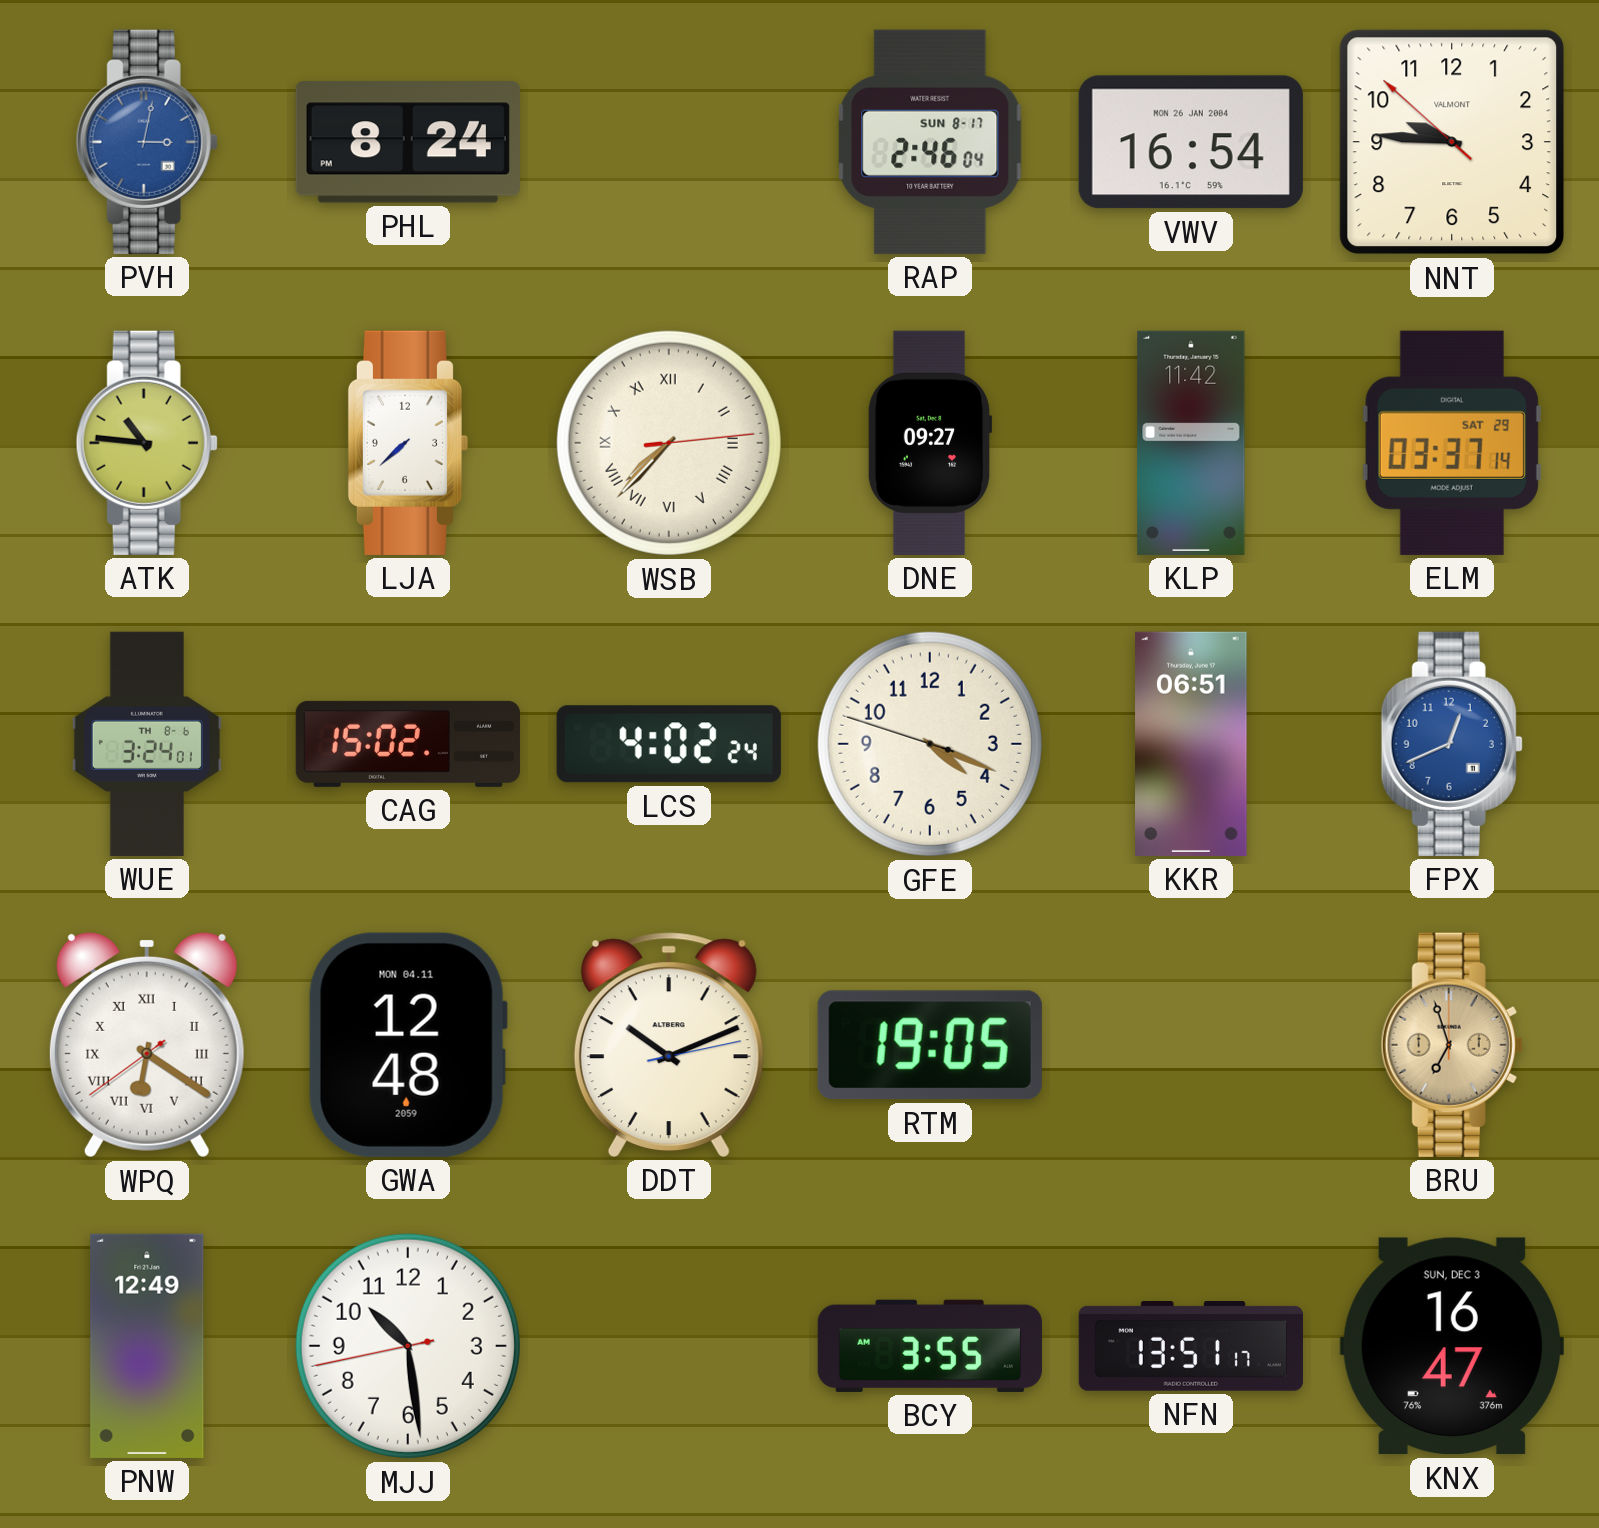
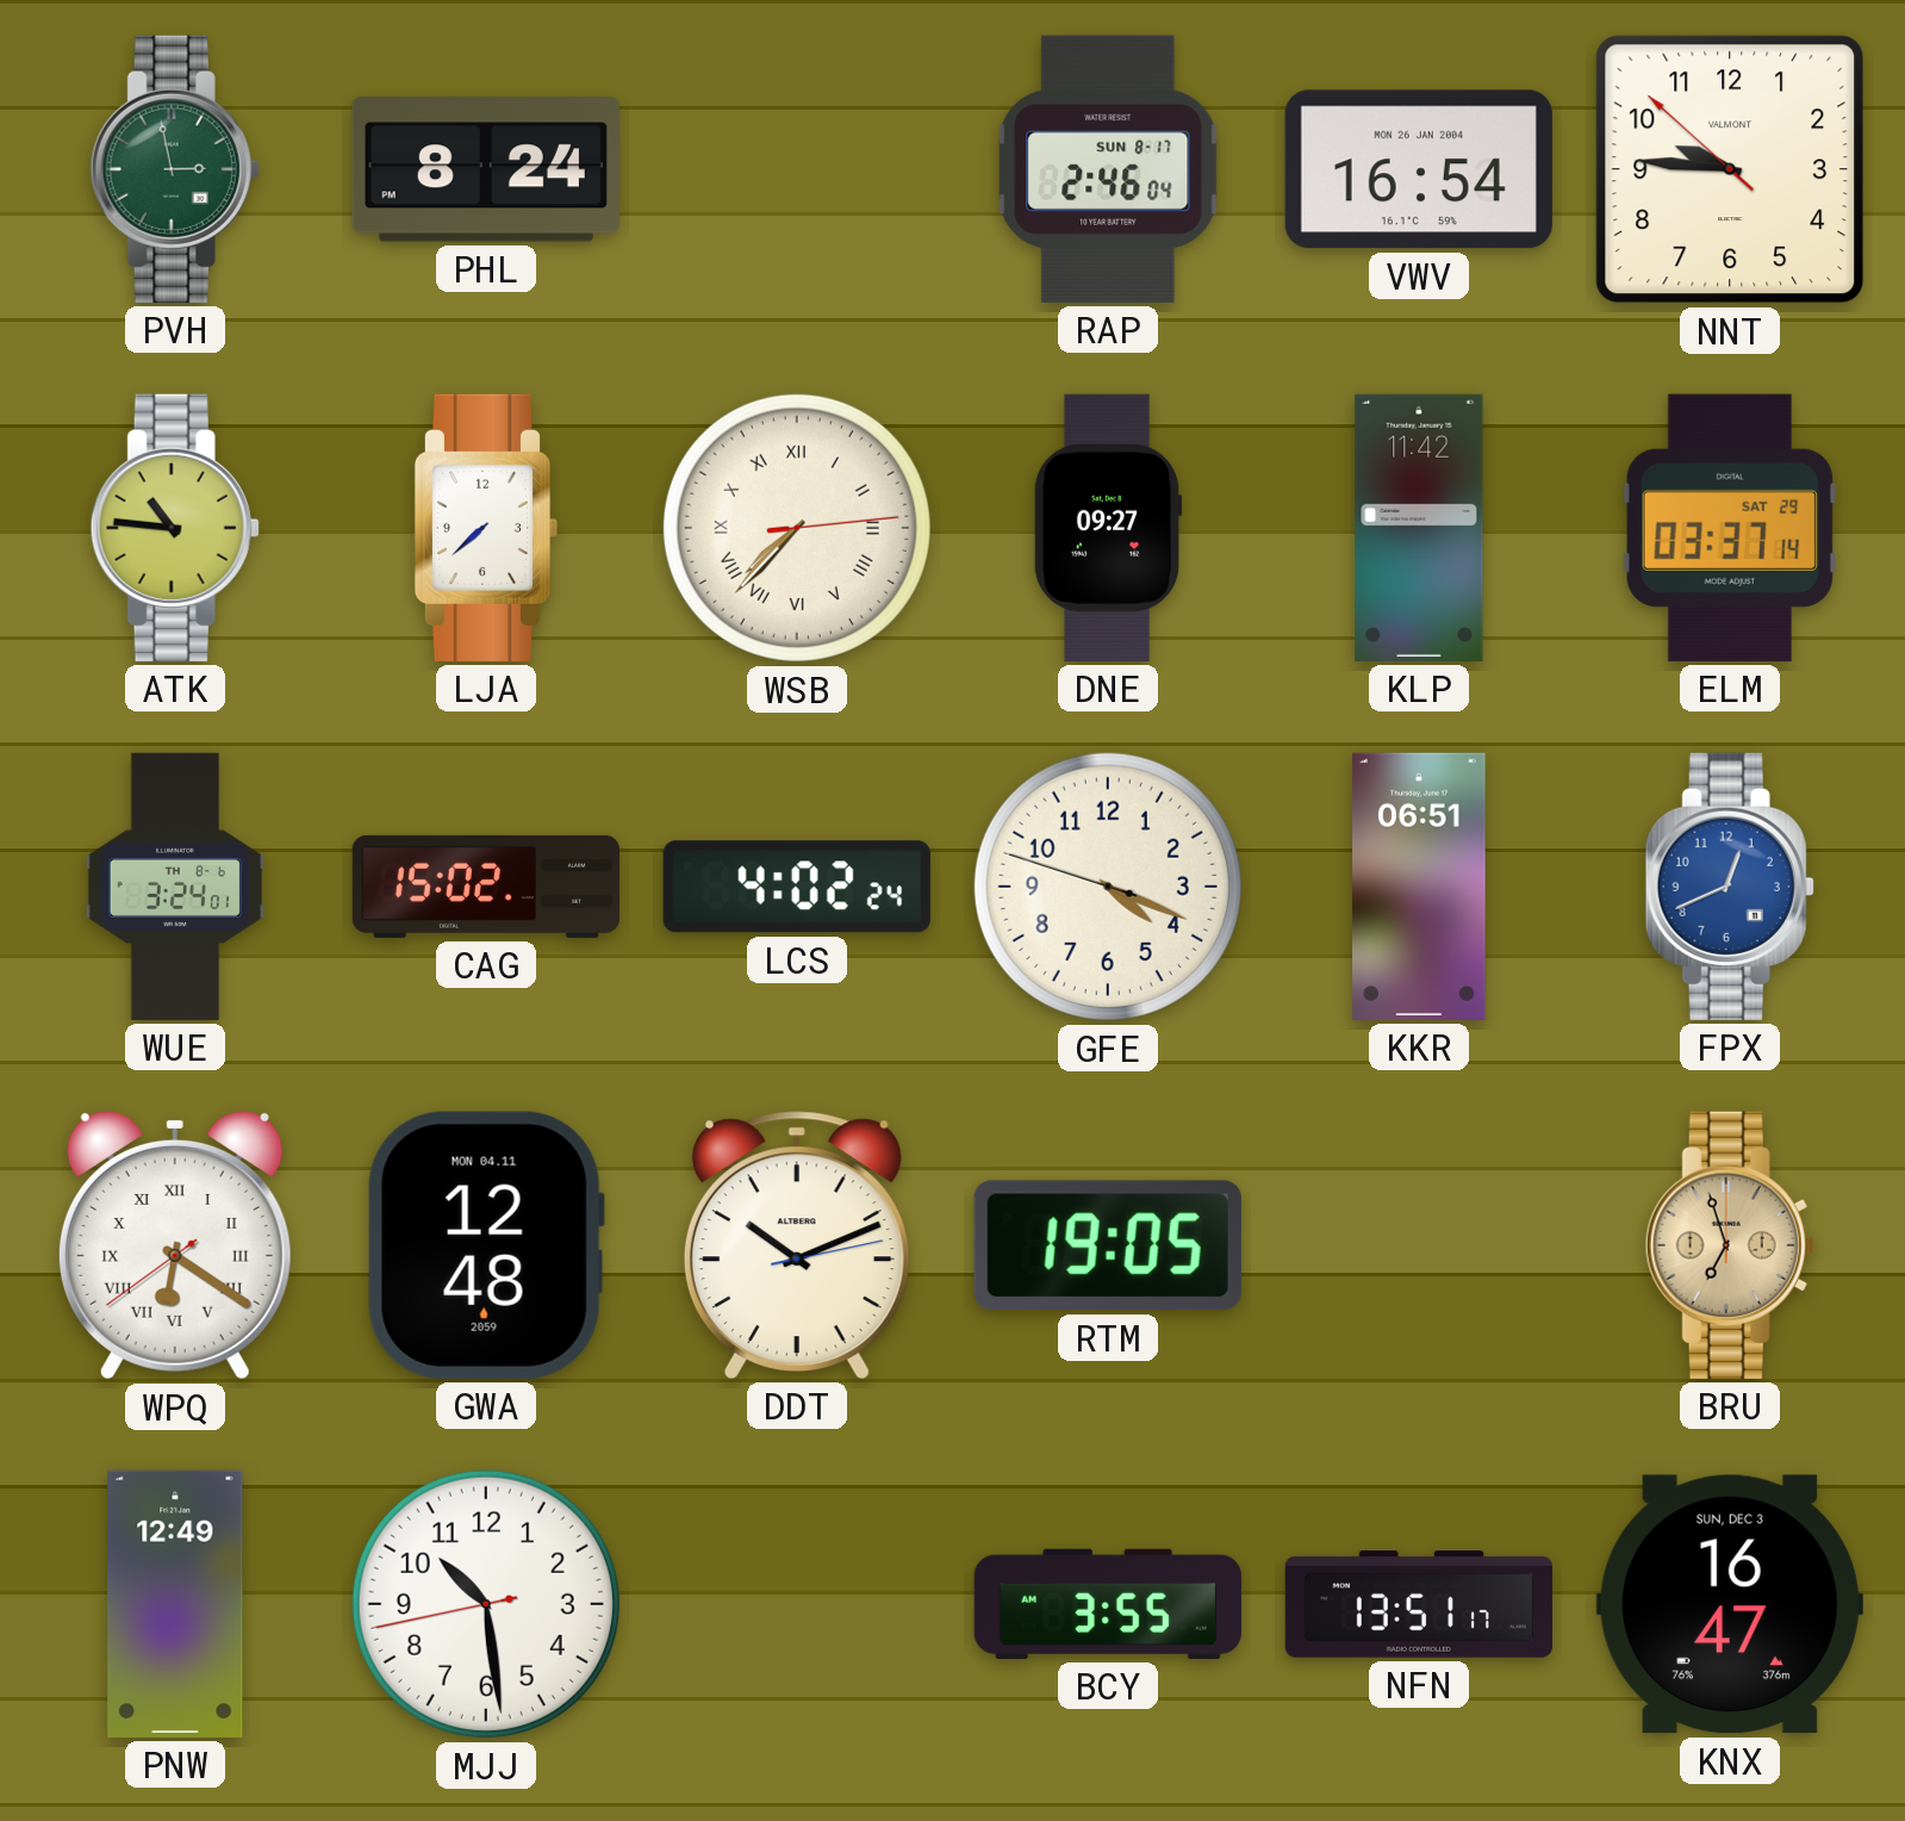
PVH: 3:02 -> 2:58 (175, 169)
PVH dial: blue -> green (175, 169)
